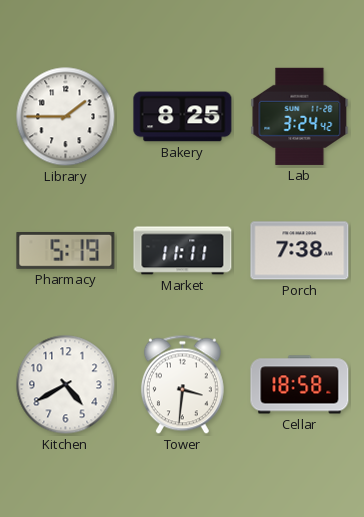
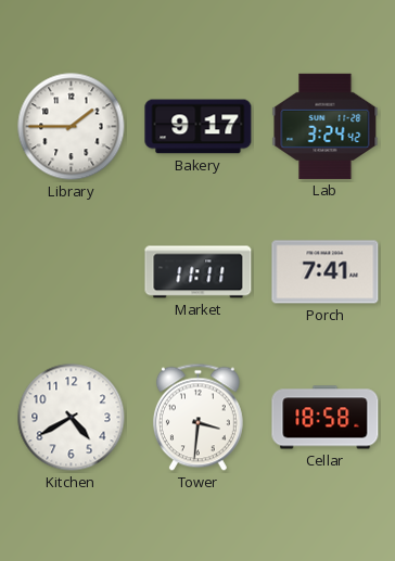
Bakery: 8:25 -> 9:17 (199, 127)
Pharmacy: 5:19 -> none (66, 250)
Porch: 7:38 -> 7:41 (326, 272)
